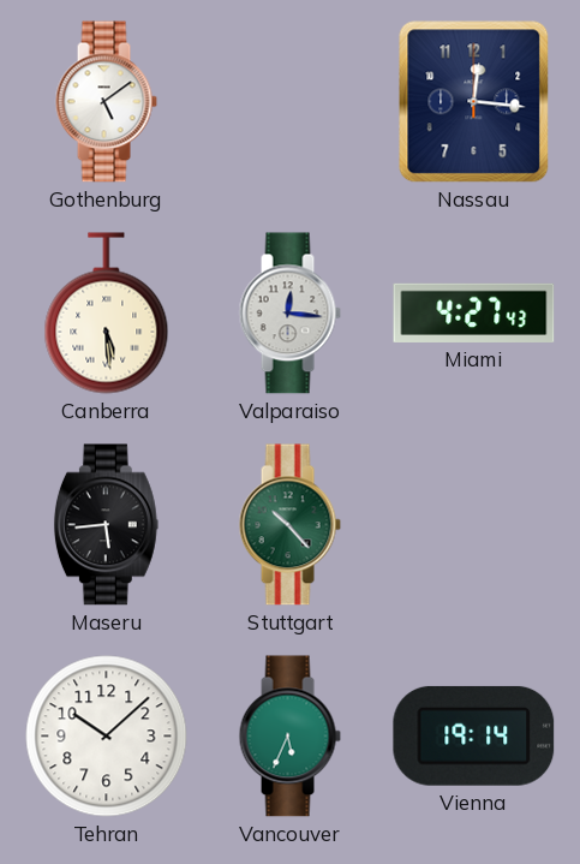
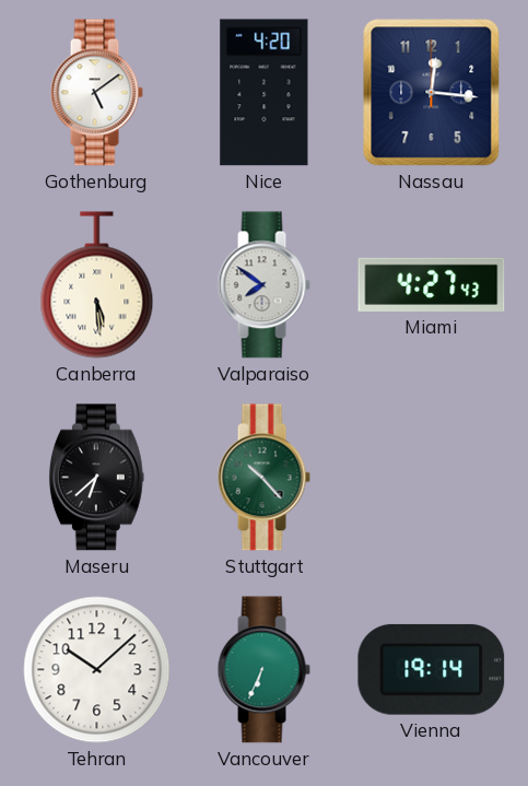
Nice: none -> 4:20 (265, 93)
Valparaiso: 12:16 -> 7:51 (263, 285)
Maseru: 5:44 -> 6:38 (96, 478)
Vancouver: 5:34 -> 6:34 (263, 670)
